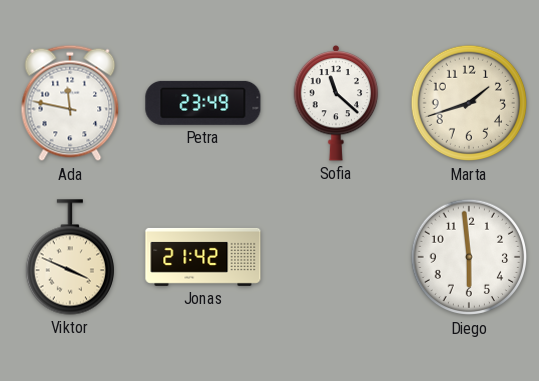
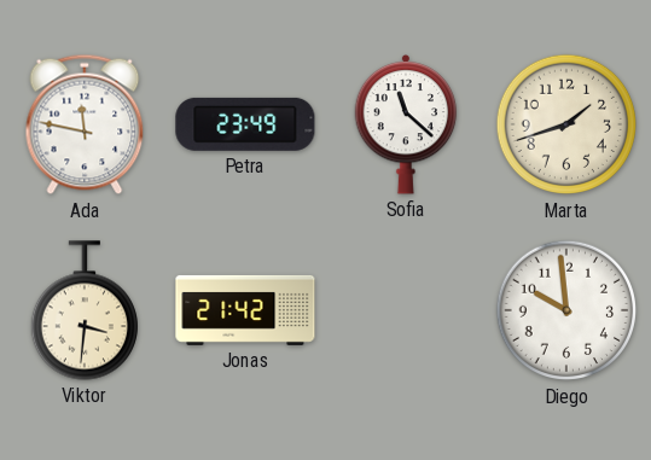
Viktor: 3:49 -> 3:31 (83, 310)
Diego: 5:59 -> 9:59 (566, 310)
